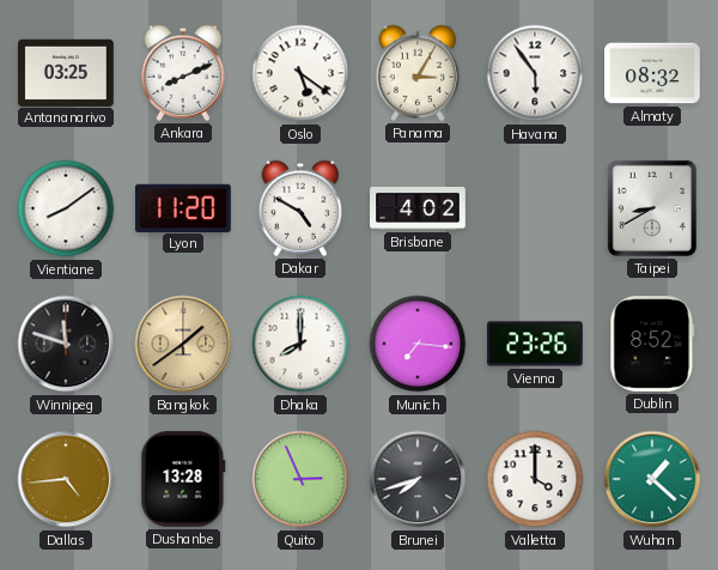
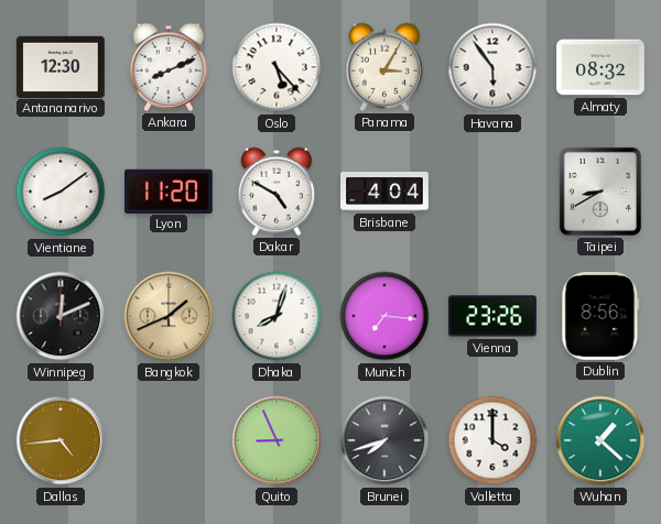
Antananarivo: 03:25 -> 12:30 (62, 66)
Oslo: 5:21 -> 5:23 (277, 67)
Brisbane: 4:02 -> 4:04 (384, 193)
Winnipeg: 11:48 -> 12:11 (61, 316)
Bangkok: 1:39 -> 1:41 (169, 316)
Dhaka: 8:00 -> 8:03 (277, 316)
Dublin: 8:52 -> 8:56 (600, 317)
Dushanbe: 13:28 -> none (183, 480)
Quito: 2:56 -> 8:56 (277, 440)
